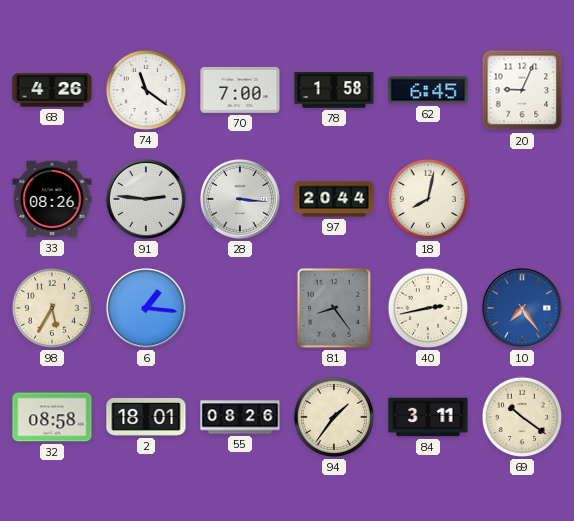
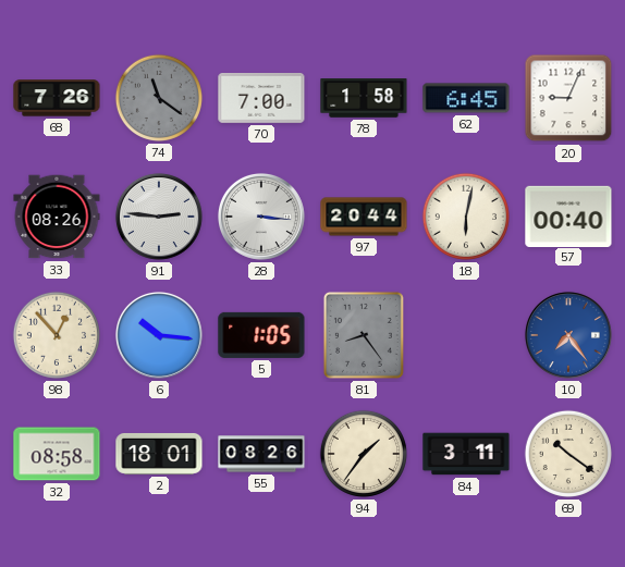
68: 4:26 -> 7:26 (57, 98)
74 dial: white -> grey (159, 98)
18: 8:02 -> 6:02 (466, 217)
57: none -> 00:40 (568, 215)
98: 5:35 -> 12:53 (57, 335)
6: 1:16 -> 10:16 (159, 335)
5: none -> 1:05 (261, 335)
40: 2:43 -> none (428, 308)
